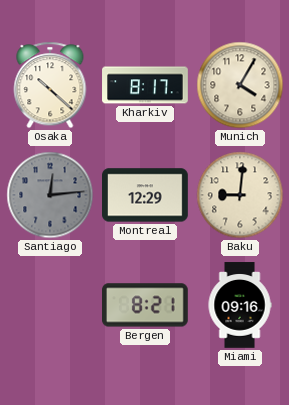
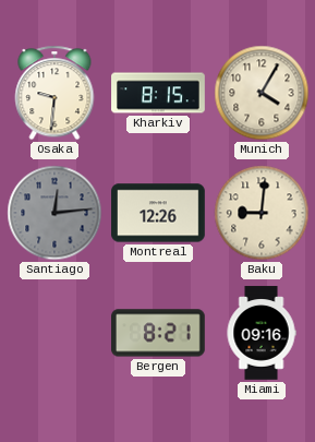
Osaka: 10:22 -> 9:31 (54, 93)
Kharkiv: 8:17 -> 8:15 (158, 93)
Montreal: 12:29 -> 12:26 (159, 213)
